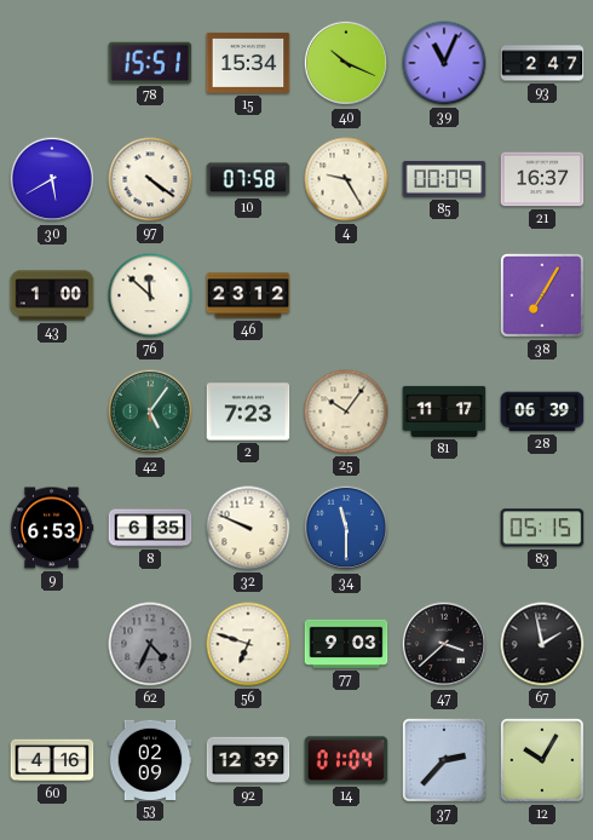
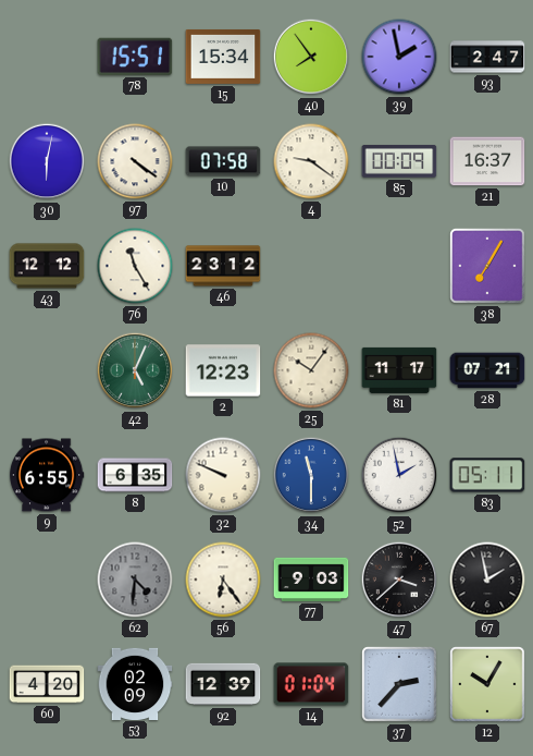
40: 10:19 -> 7:54 (311, 57)
39: 11:04 -> 1:58 (399, 57)
30: 5:40 -> 6:02 (47, 161)
4: 9:25 -> 9:21 (311, 161)
43: 1:00 -> 12:12 (47, 266)
76: 11:52 -> 11:25 (135, 266)
42: 5:06 -> 5:04 (135, 370)
2: 7:23 -> 12:23 (223, 370)
28: 06:39 -> 07:21 (487, 370)
9: 6:53 -> 6:55 (47, 475)
52: none -> 1:58 (399, 475)
83: 05:15 -> 05:11 (487, 475)
62: 4:34 -> 4:31 (135, 580)
56: 6:48 -> 6:24 (223, 580)
60: 4:16 -> 4:20 (47, 684)
